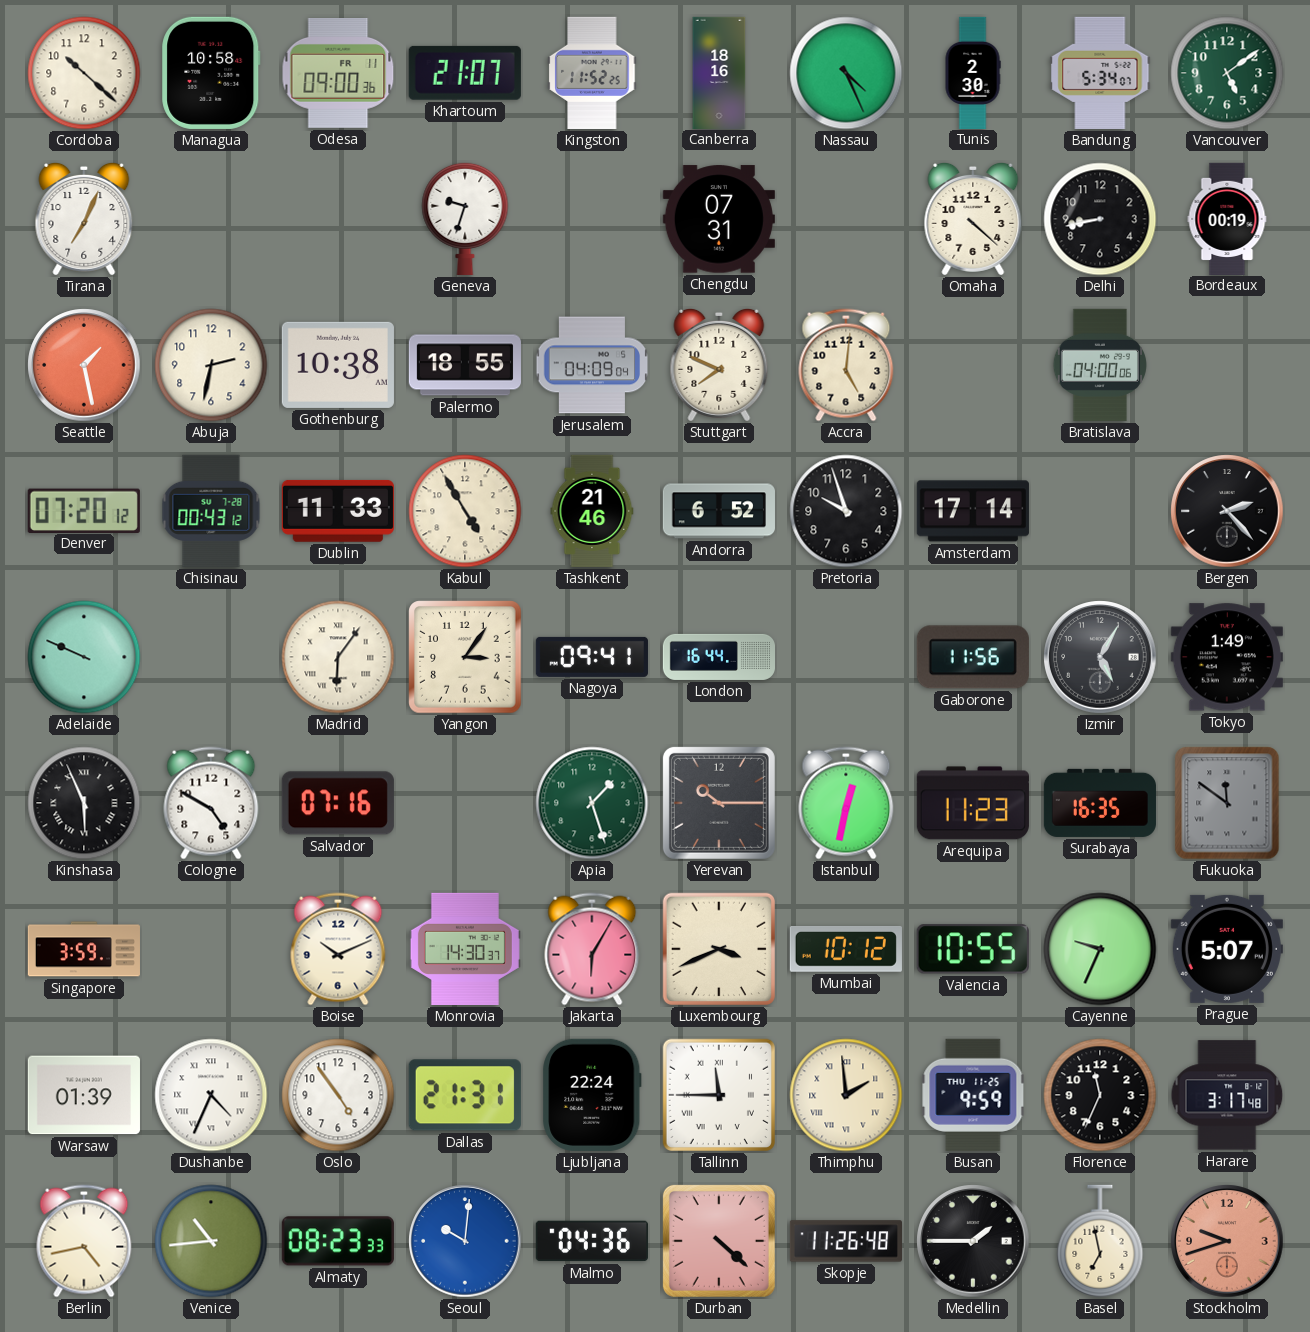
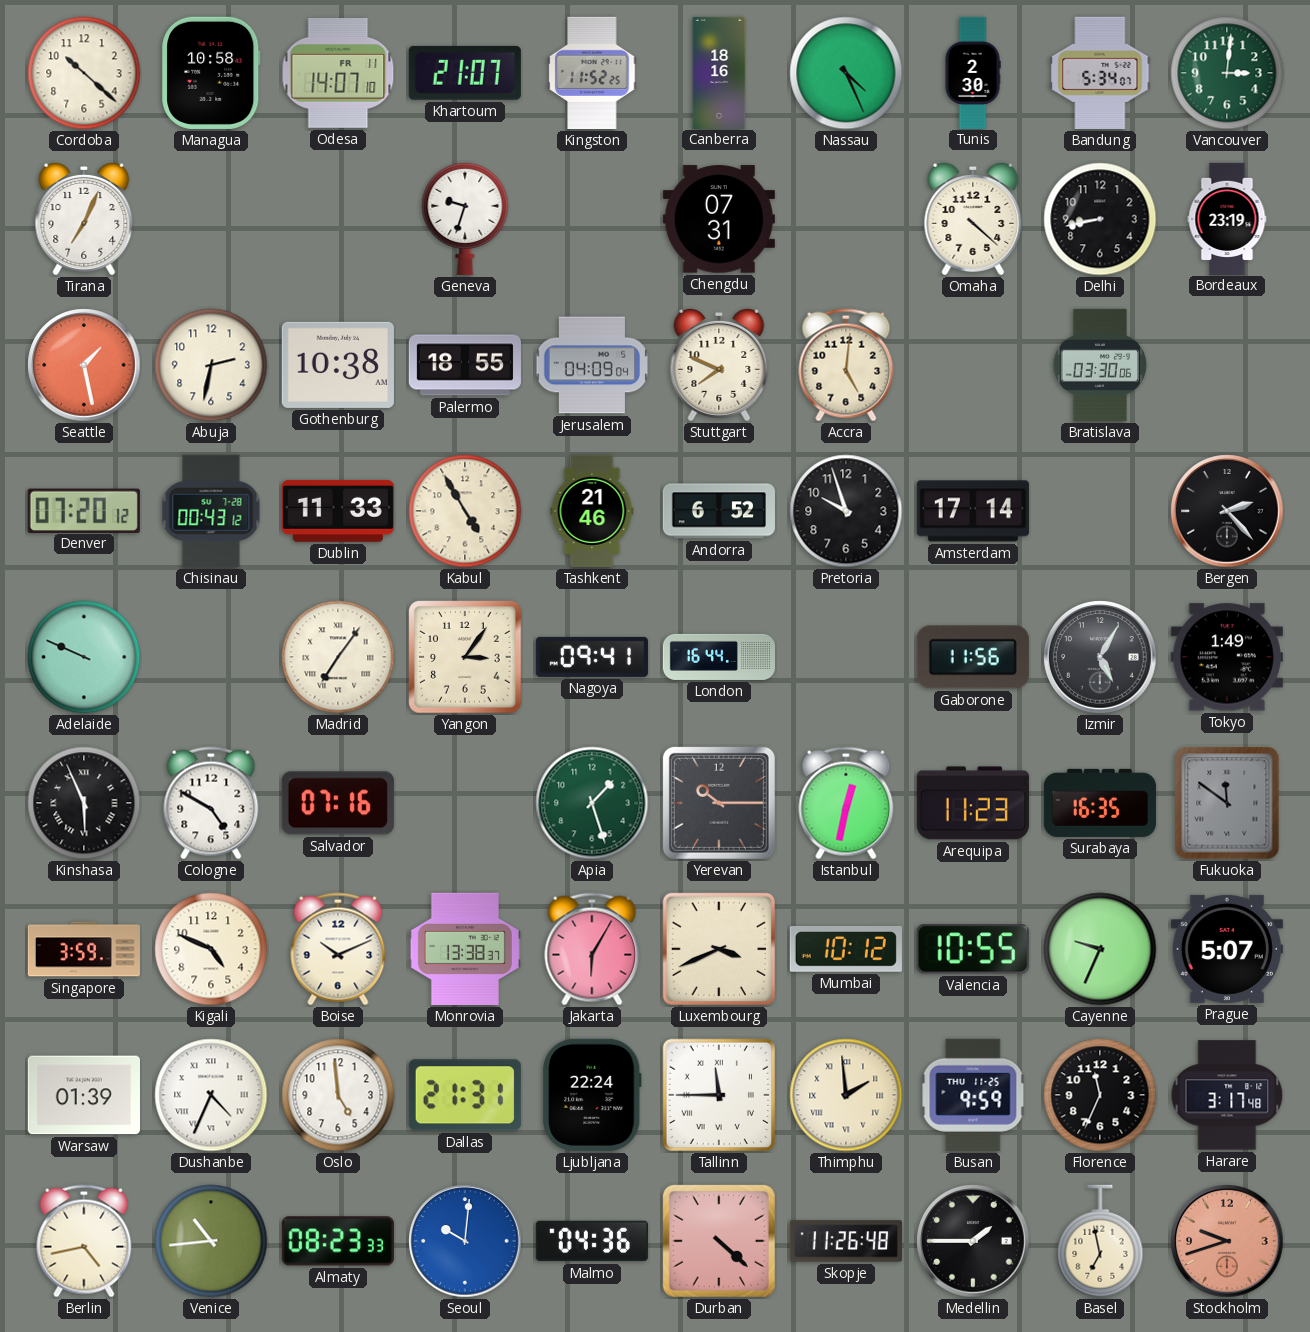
Odesa: 09:00 -> 14:07 (338, 74)
Vancouver: 5:09 -> 3:01 (1227, 73)
Bordeaux: 00:19 -> 23:19 (1227, 218)
Bratislava: 04:00 -> 03:30 (1100, 365)
Madrid: 6:06 -> 7:06 (338, 657)
Kigali: none -> 4:49 (211, 949)
Monrovia: 14:30 -> 13:38 (465, 949)
Oslo: 4:54 -> 4:59 (338, 1095)
